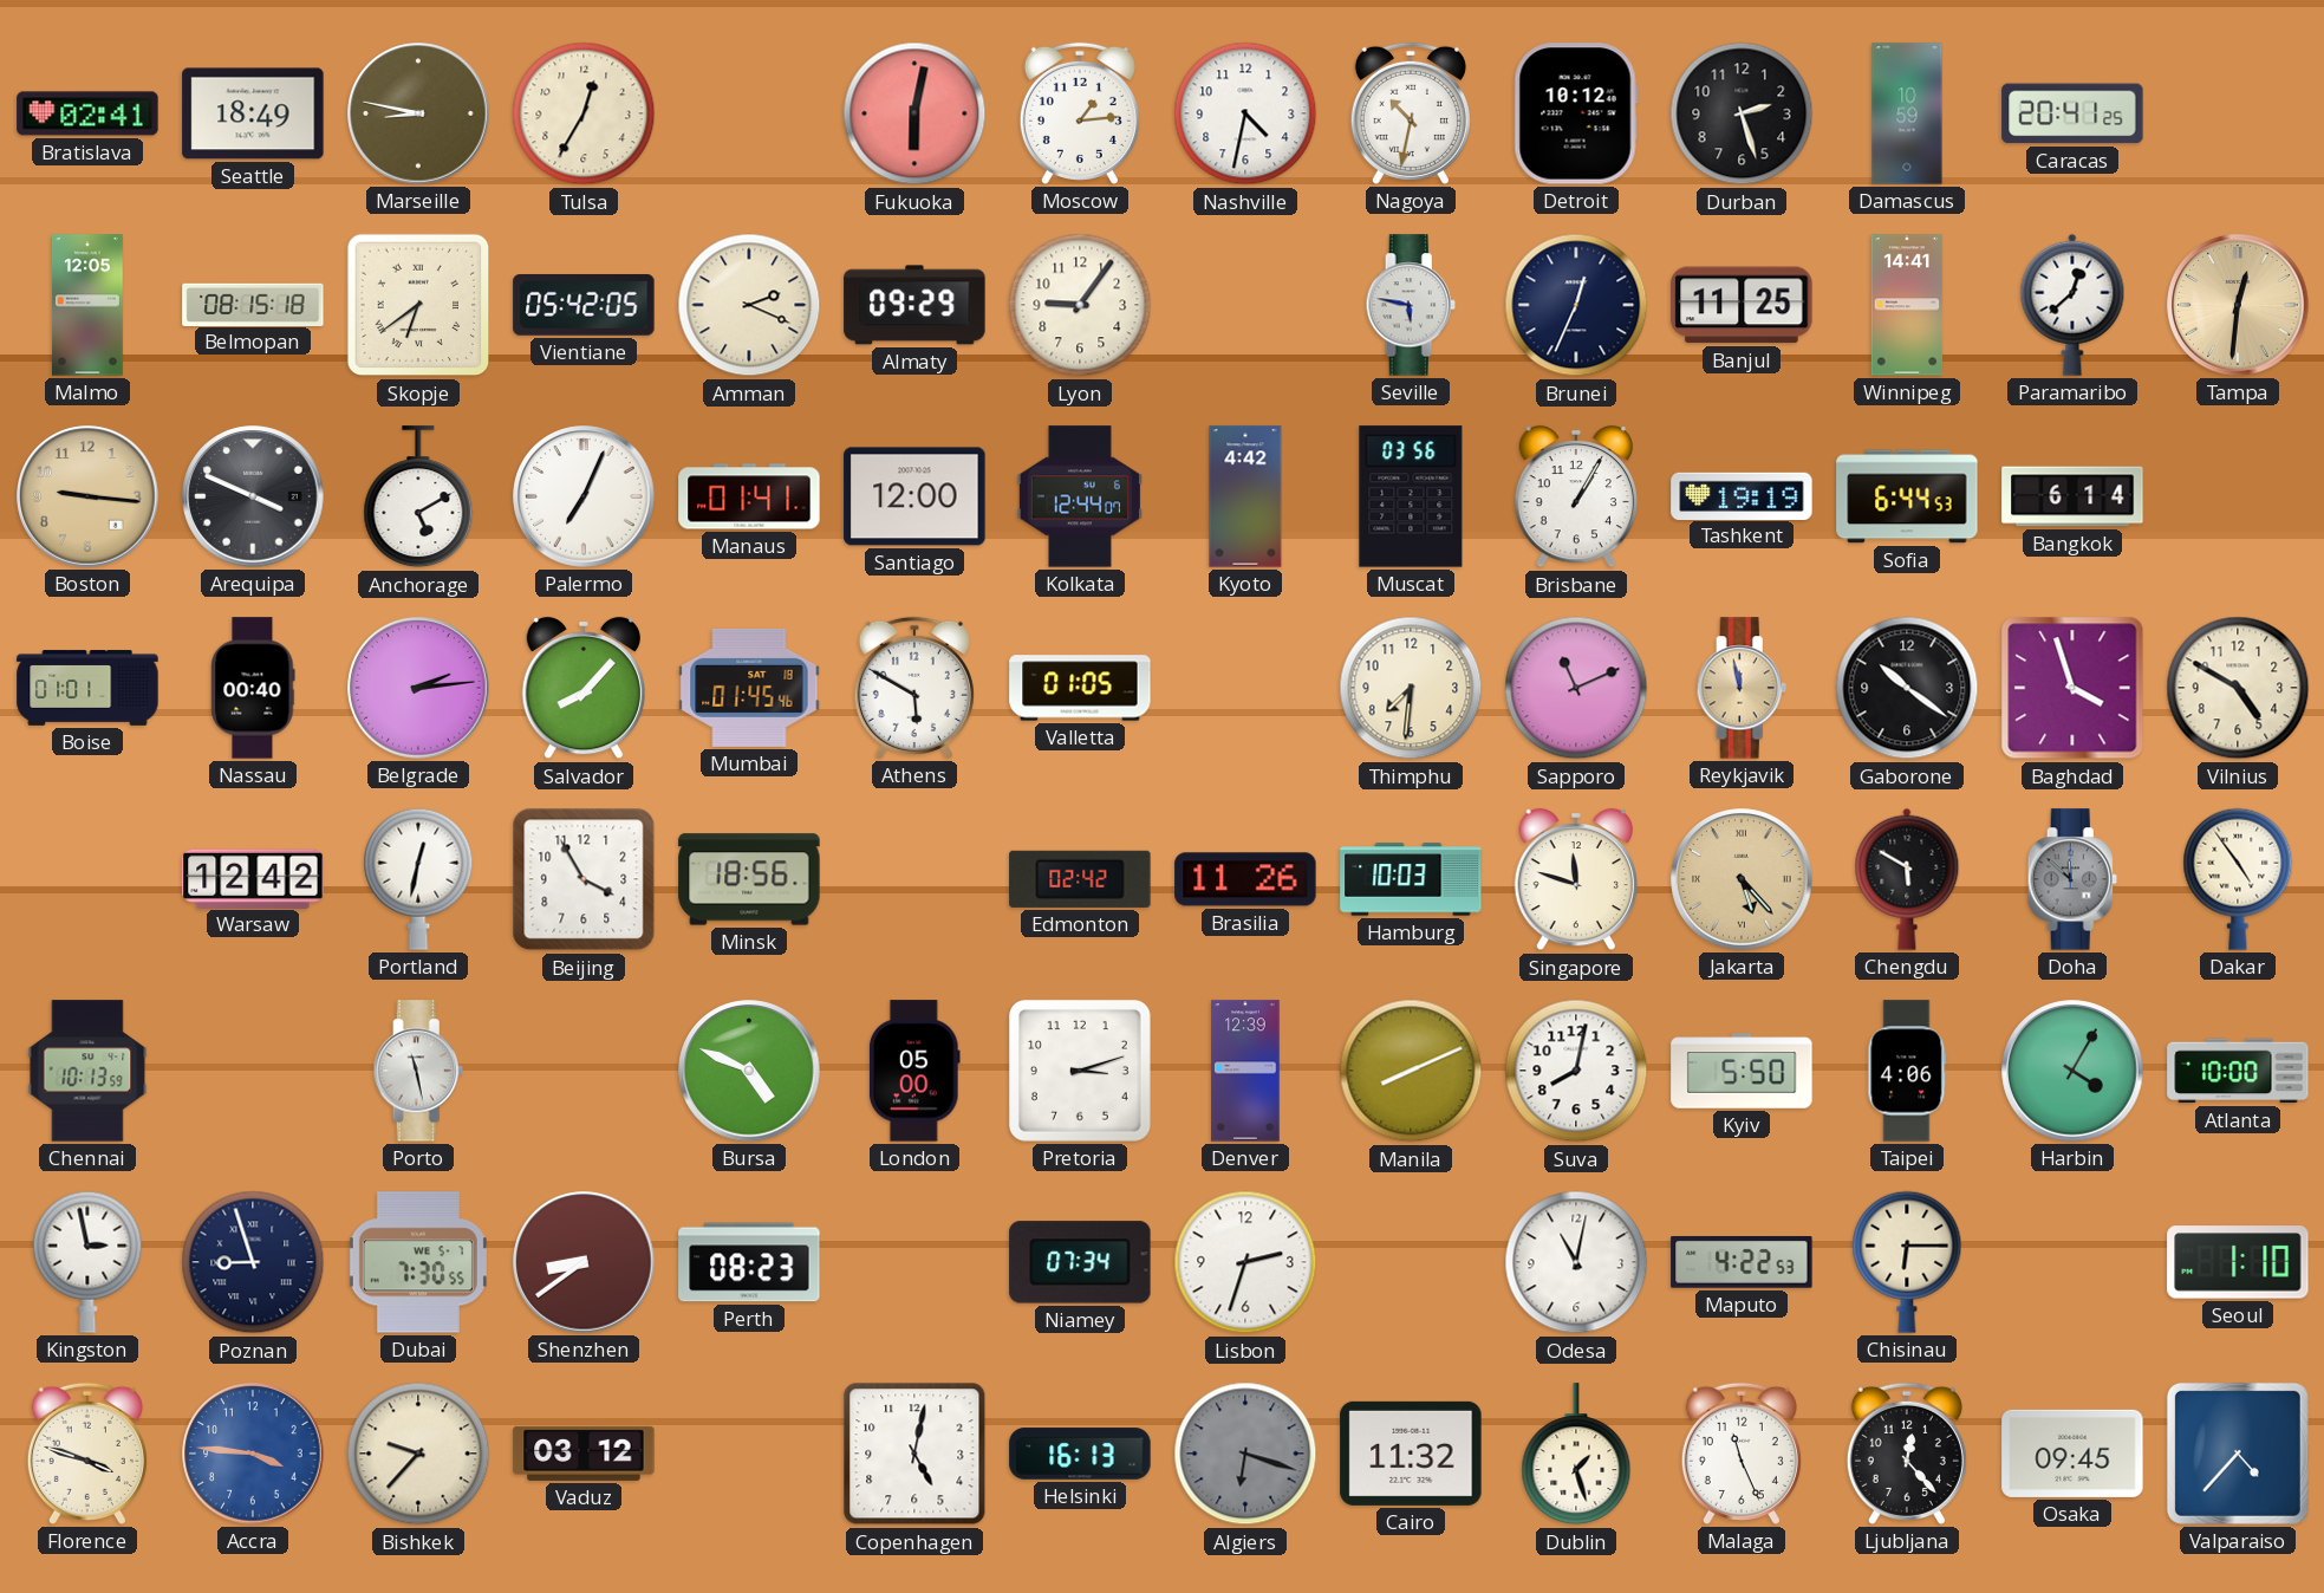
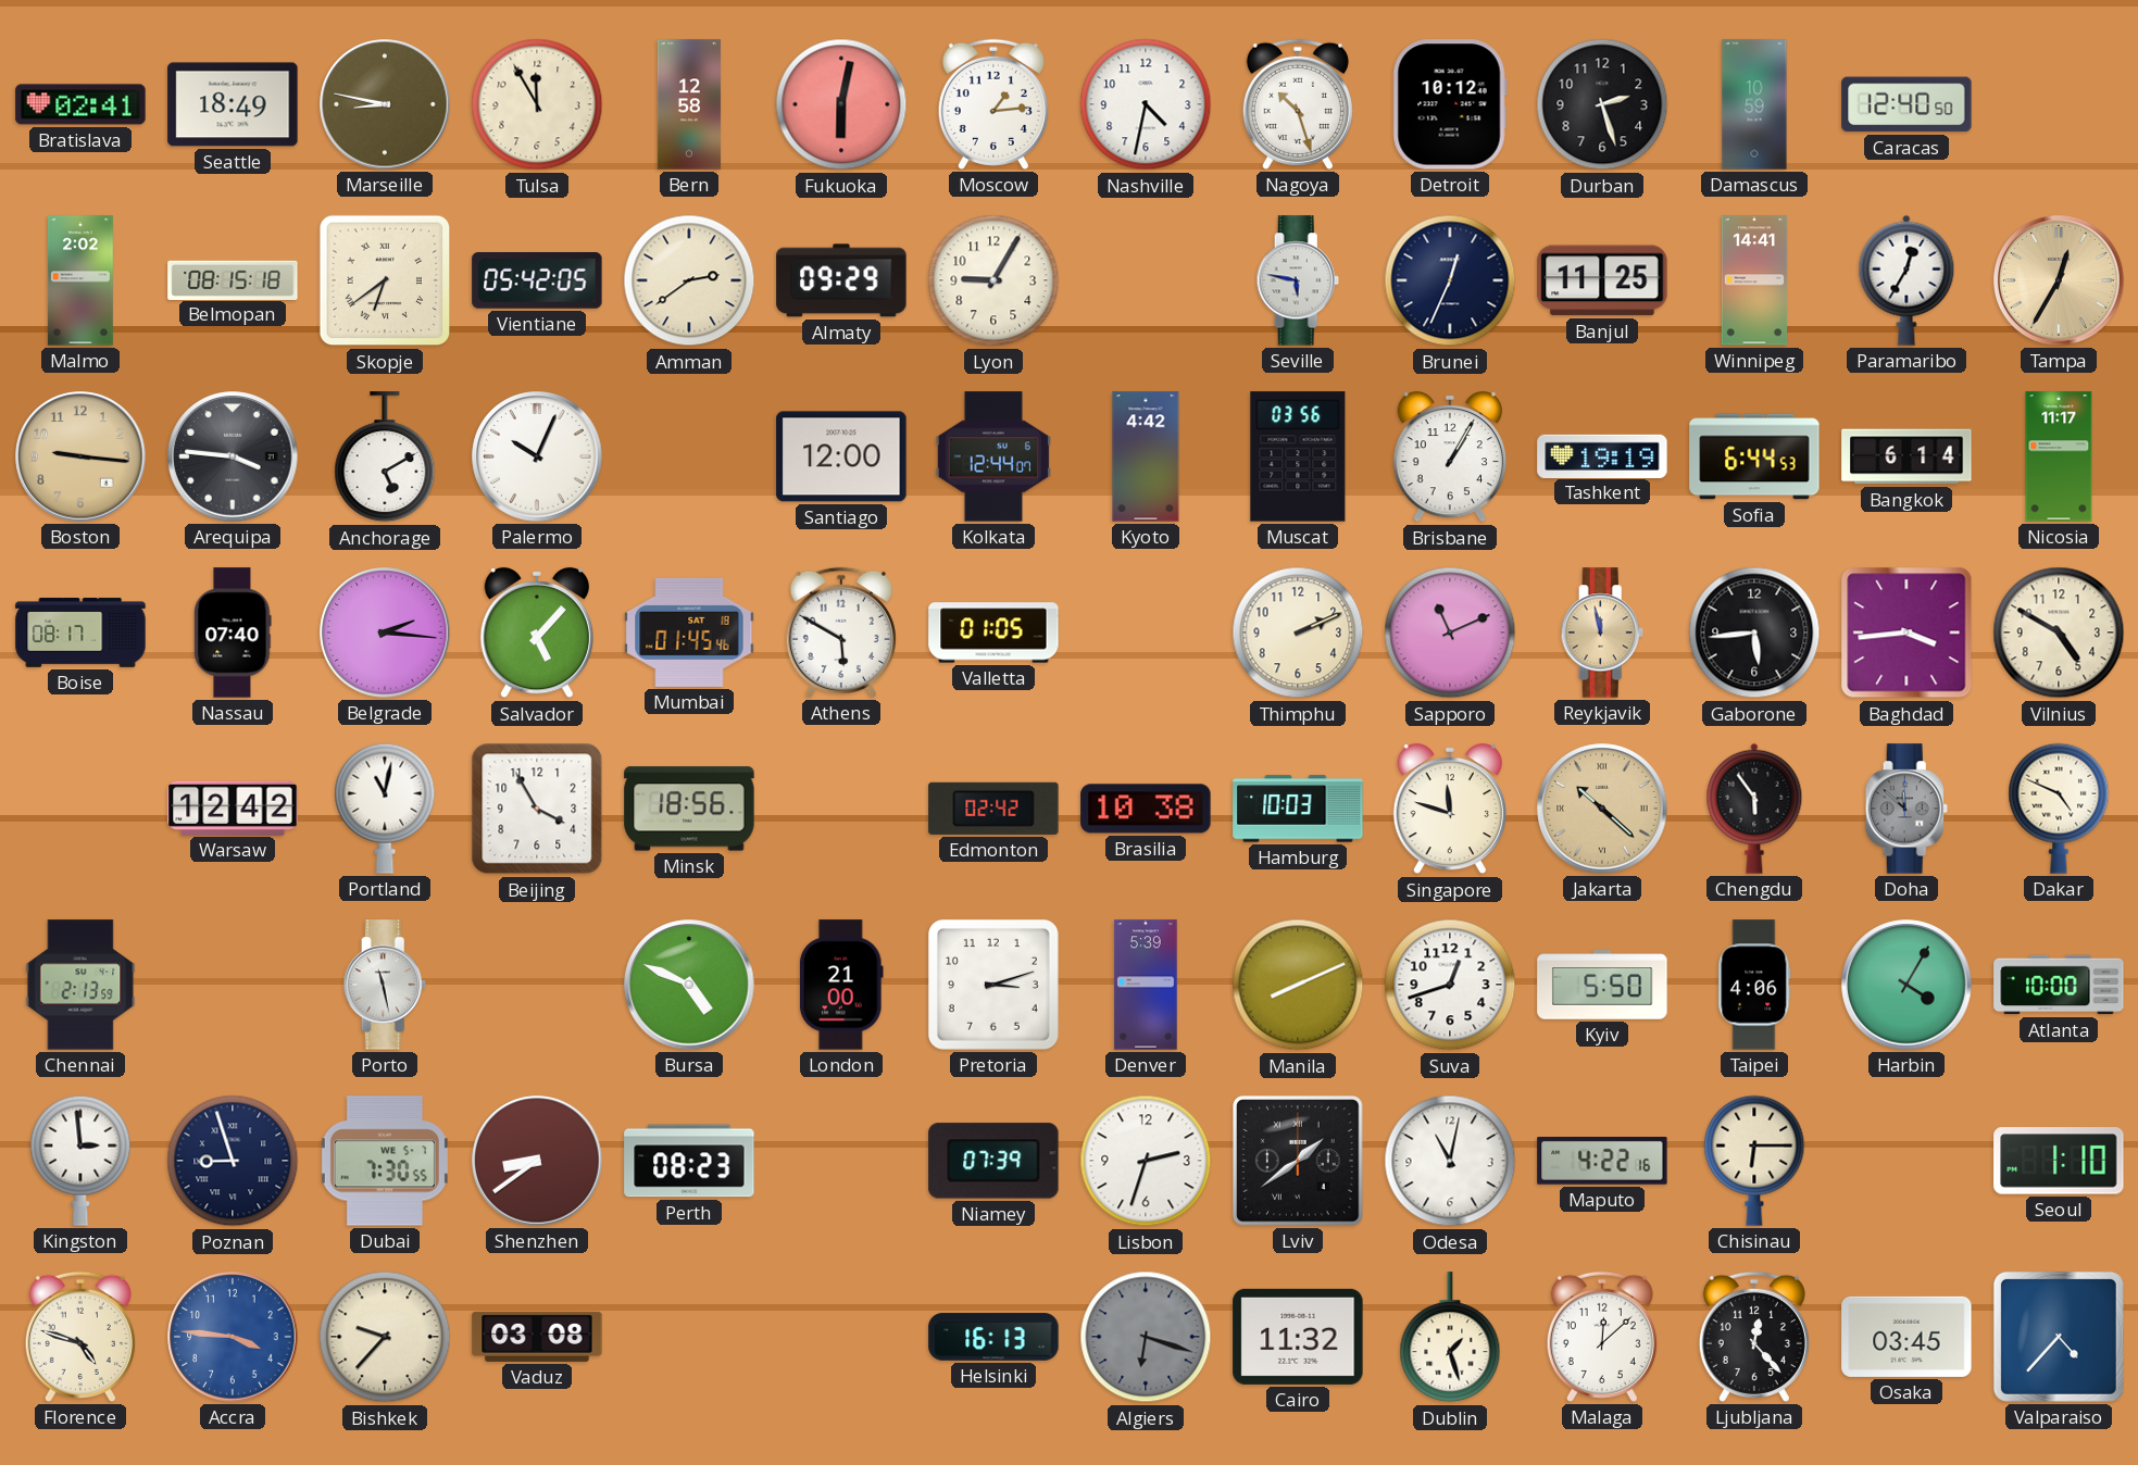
Tulsa: 12:35 -> 11:55 (537, 104)
Bern: none -> 12:58 (689, 104)
Nagoya: 10:32 -> 10:27 (1298, 104)
Caracas: 20:41 -> 12:40 (1906, 104)
Malmo: 12:05 -> 2:02 (80, 280)
Amman: 2:19 -> 2:39 (689, 280)
Lyon: 9:06 -> 9:05 (993, 280)
Paramaribo: 12:38 -> 12:35 (1906, 280)
Tampa: 12:31 -> 12:35 (2059, 280)
Arequipa: 3:49 -> 3:46 (233, 456)
Palermo: 7:04 -> 10:04 (537, 456)
Manaus: 01:41 -> none (749, 496)
Nicosia: none -> 11:17 (2059, 456)
Boise: 01:01 -> 08:17 (80, 633)
Nassau: 00:40 -> 07:40 (233, 633)
Belgrade: 2:14 -> 2:16 (385, 633)
Salvador: 8:07 -> 5:07 (536, 633)
Thimphu: 7:31 -> 2:11 (1298, 633)
Gaborone: 10:21 -> 5:44 (1754, 633)
Baghdad: 3:57 -> 3:44 (1906, 633)
Portland: 12:32 -> 11:02 (385, 809)
Brasilia: 11:26 -> 10:38 (1146, 809)
Jakarta: 5:23 -> 10:22 (1602, 809)
Chengdu: 5:50 -> 5:54 (1754, 809)
Dakar: 4:54 -> 4:49 (2059, 809)
Chennai: 10:13 -> 2:13 (80, 985)
London: 05:00 -> 21:00 (841, 985)
Denver: 12:39 -> 5:39 (1146, 985)
Suva: 8:02 -> 12:42 (1450, 985)
Kingston: 2:58 -> 2:59 (80, 1161)
Niamey: 07:34 -> 07:39 (993, 1161)
Lviv: none -> 1:39 (1299, 1162)
Maputo: 4:22:53 -> 4:22:16 (1602, 1162)
Florence: 3:48 -> 4:48 (80, 1337)
Vaduz: 03:12 -> 03:08 (537, 1337)
Copenhagen: 5:02 -> none (914, 1454)
Malaga: 11:26 -> 12:08 (1602, 1337)
Osaka: 09:45 -> 03:45 (1906, 1337)
